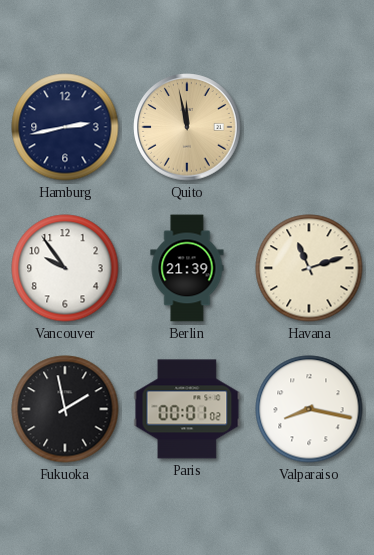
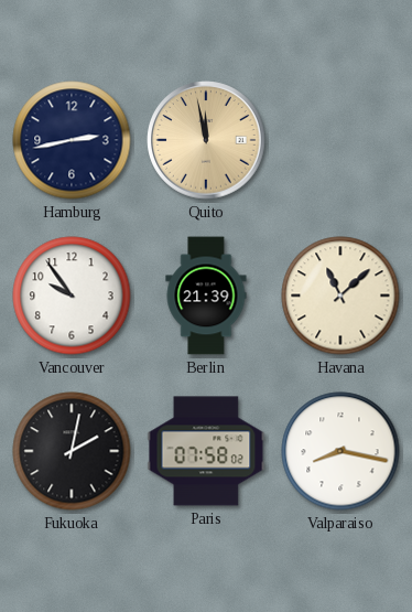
Havana: 11:12 -> 11:08 (340, 296)
Fukuoka: 1:58 -> 2:02 (72, 451)
Paris: 00:01 -> 07:58 (206, 451)
